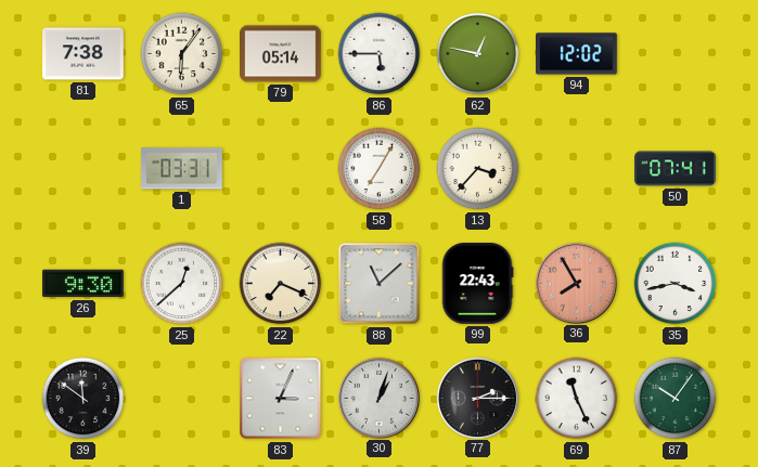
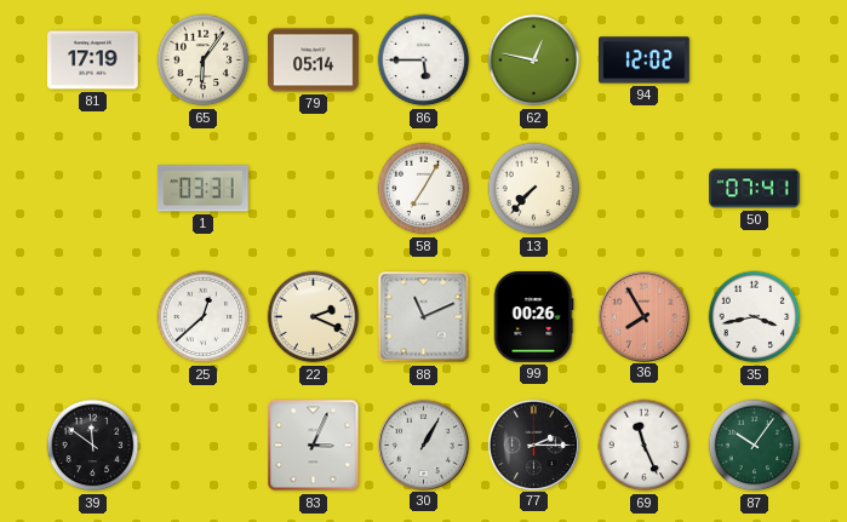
81: 7:38 -> 17:19 (93, 61)
13: 3:37 -> 7:37 (534, 189)
26: 9:30 -> none (83, 284)
22: 7:19 -> 2:19 (314, 317)
88: 11:08 -> 11:11 (424, 317)
99: 22:43 -> 00:26 (533, 317)
30: 1:03 -> 1:05 (423, 444)
